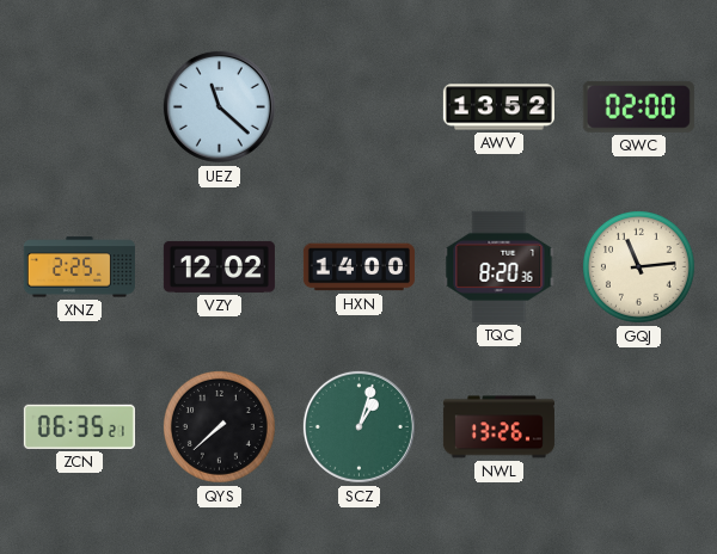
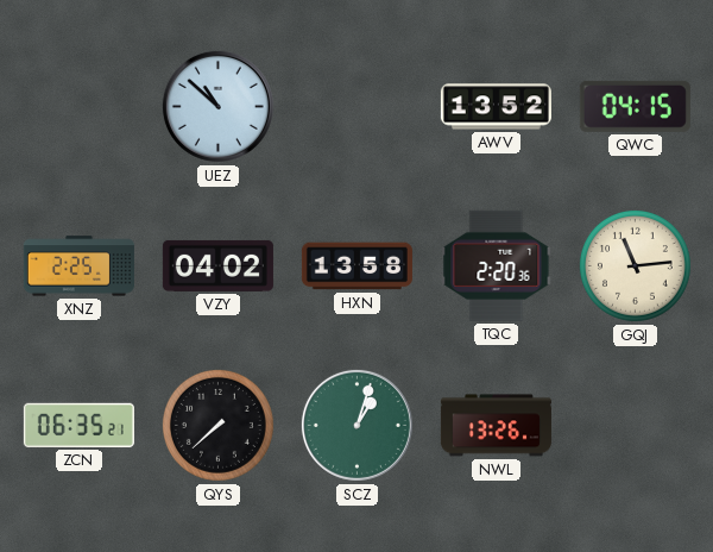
UEZ: 11:22 -> 10:52 (217, 106)
QWC: 02:00 -> 04:15 (635, 106)
VZY: 12:02 -> 04:02 (217, 265)
HXN: 14:00 -> 13:58 (356, 266)
TQC: 8:20 -> 2:20 (497, 265)
